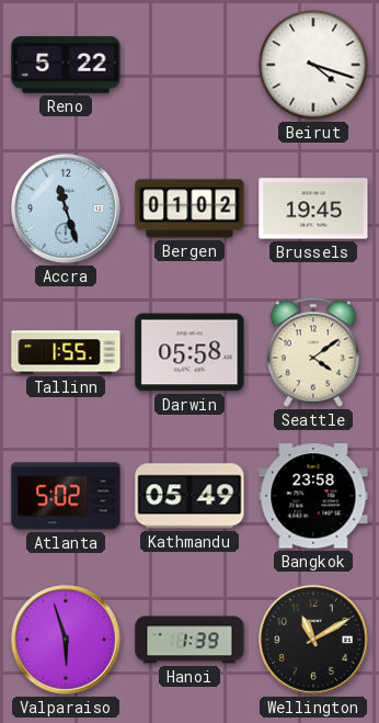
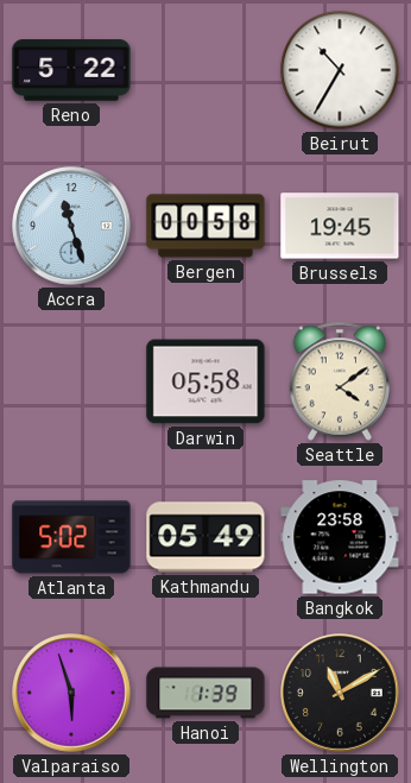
Beirut: 4:18 -> 10:35 (340, 70)
Bergen: 01:02 -> 00:58 (205, 226)
Tallinn: 1:55 -> none (66, 352)
